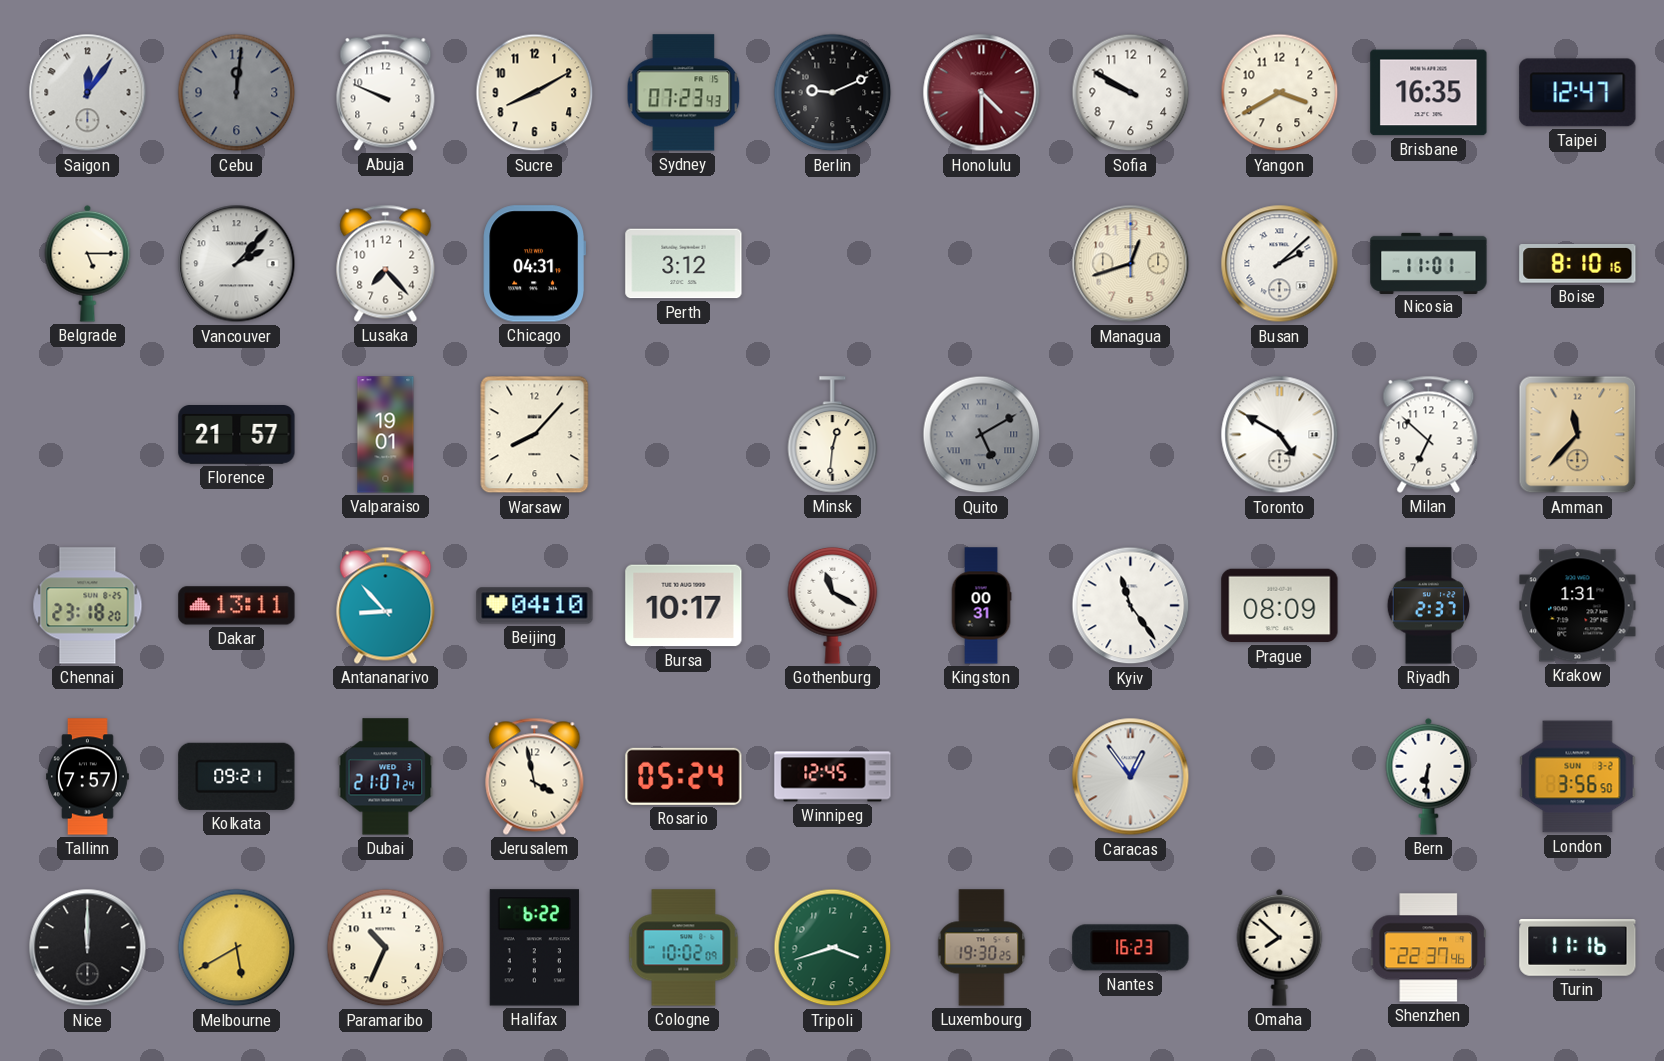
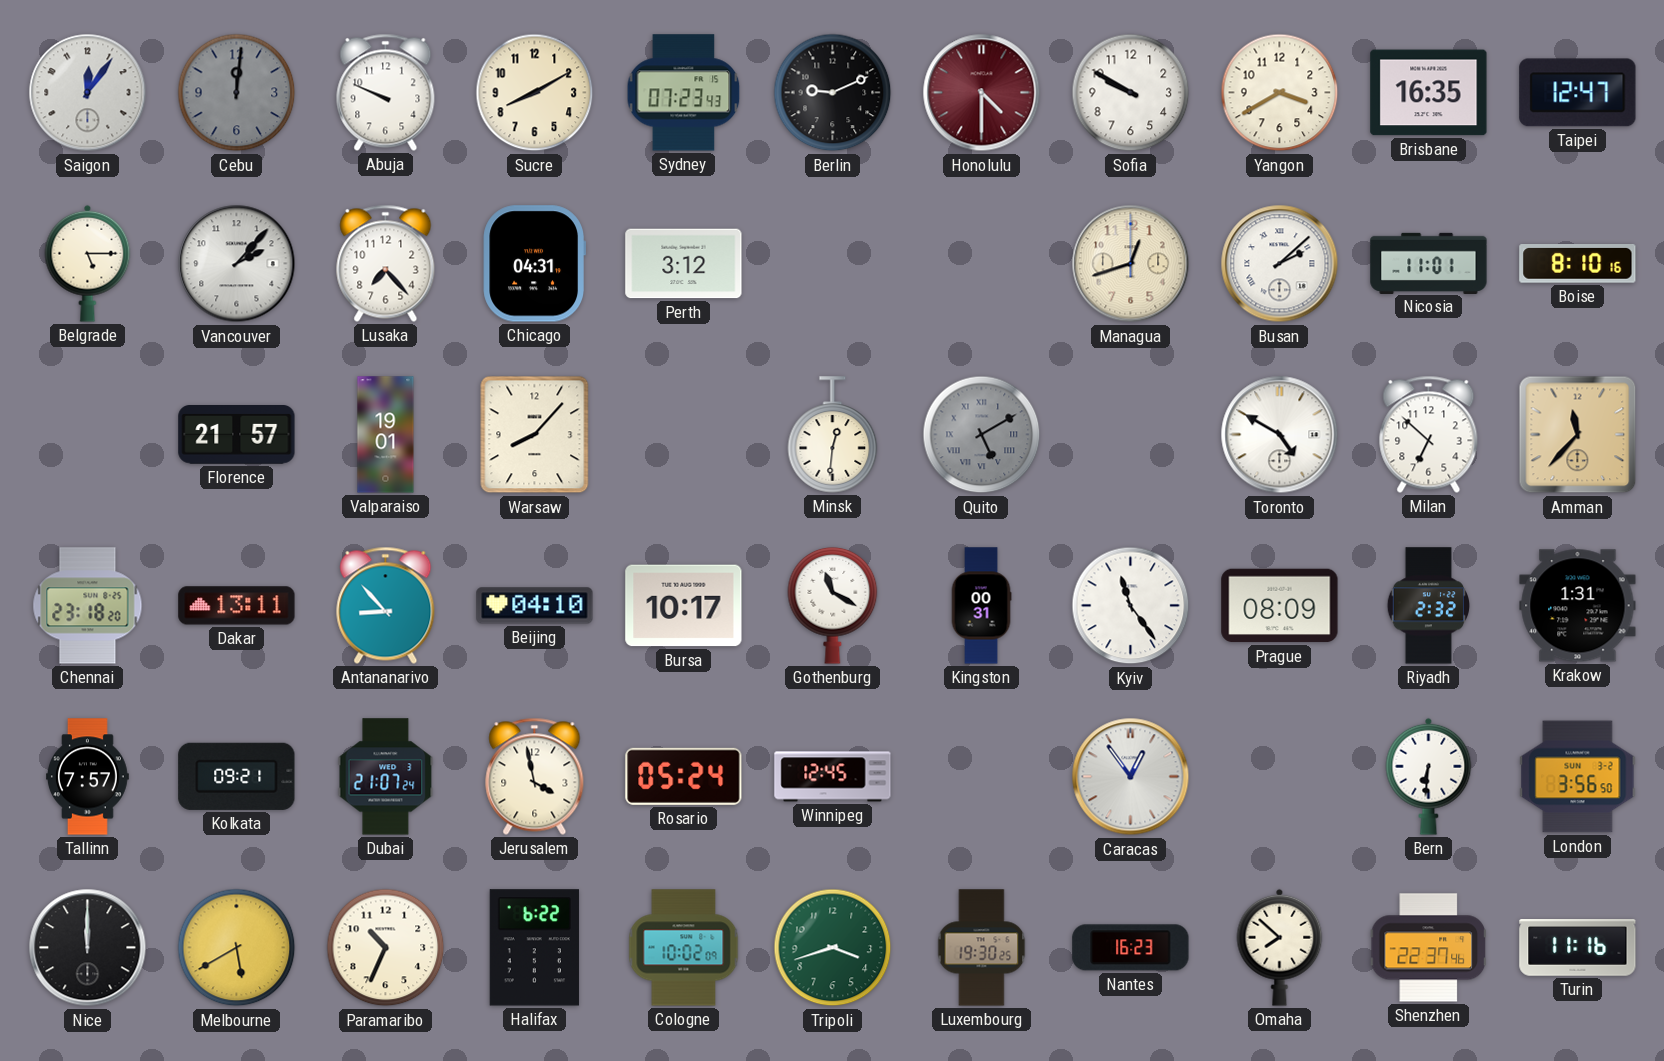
Riyadh: 2:37 -> 2:32 (1428, 606)
